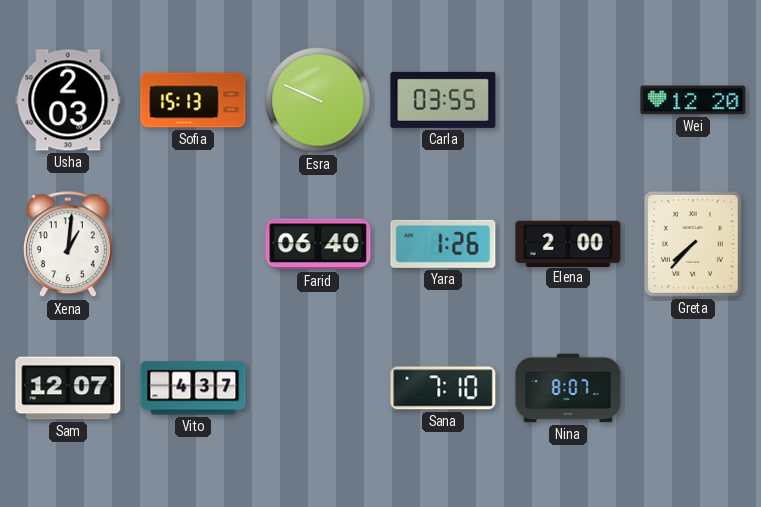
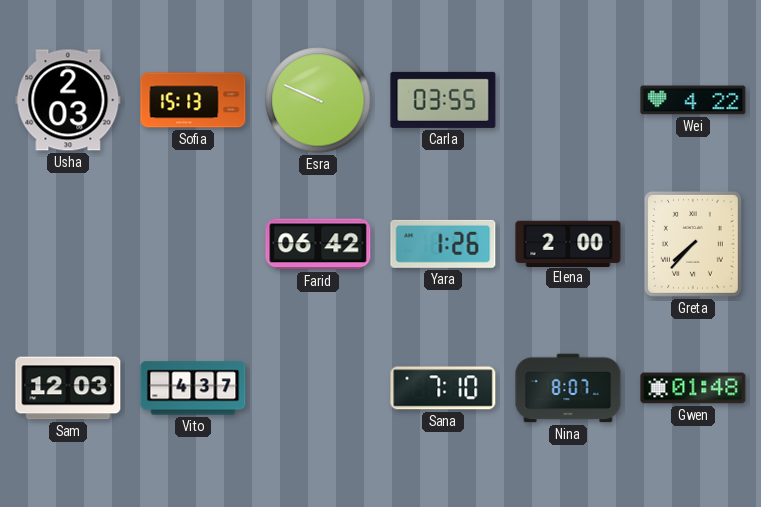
Wei: 12:20 -> 4:22 (693, 100)
Xena: 1:01 -> none (68, 245)
Farid: 06:40 -> 06:42 (318, 244)
Sam: 12:07 -> 12:03 (68, 388)
Gwen: none -> 01:48 (693, 388)
